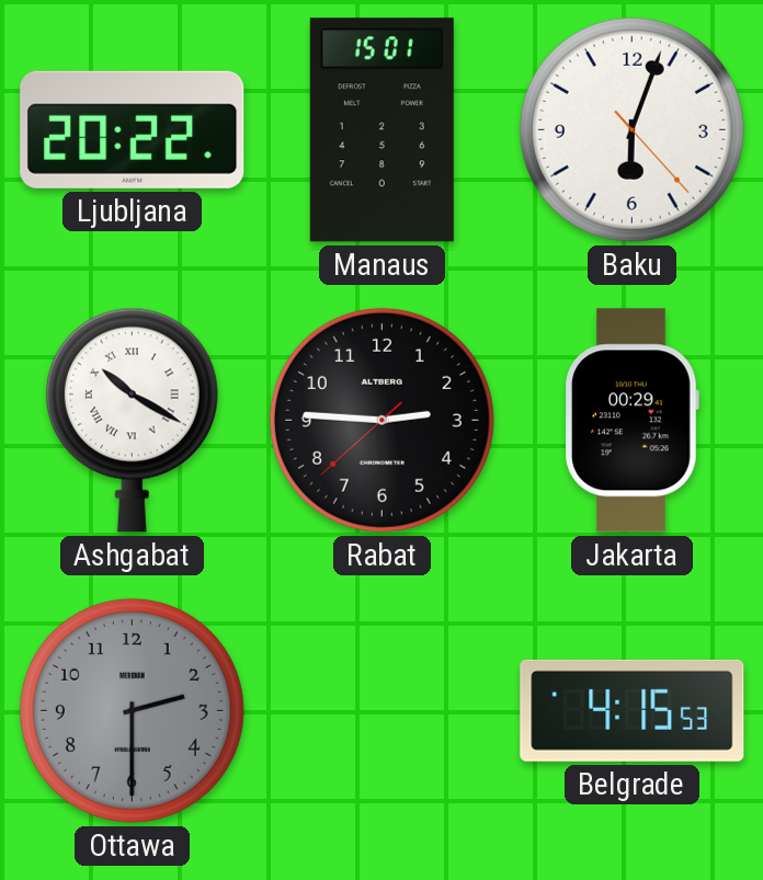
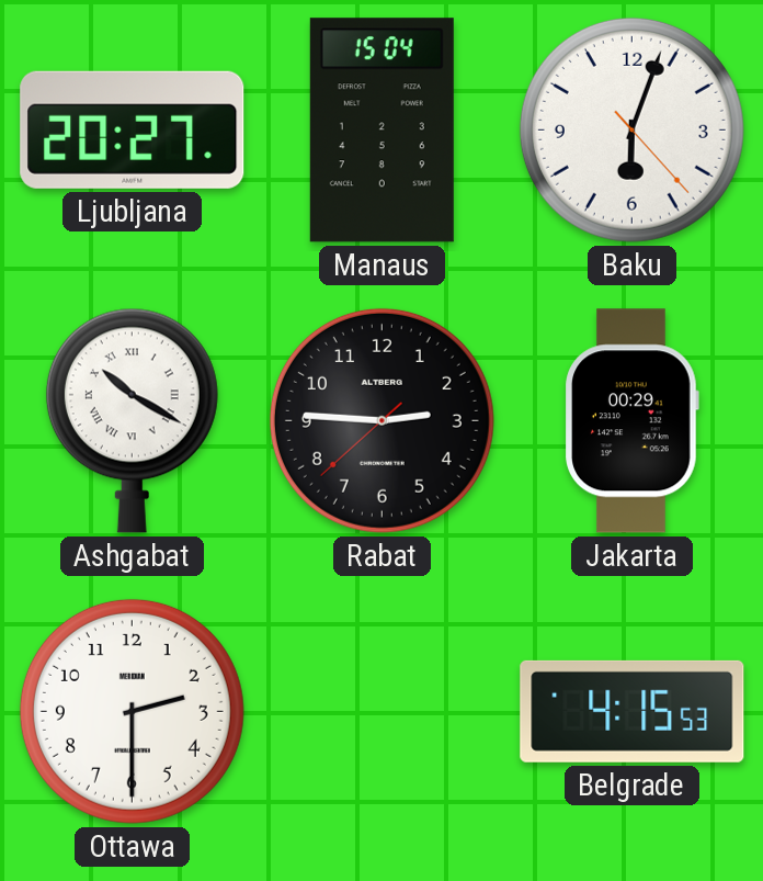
Ljubljana: 20:22 -> 20:27 (133, 129)
Manaus: 15:01 -> 15:04 (381, 131)
Ottawa dial: grey -> white (132, 711)
